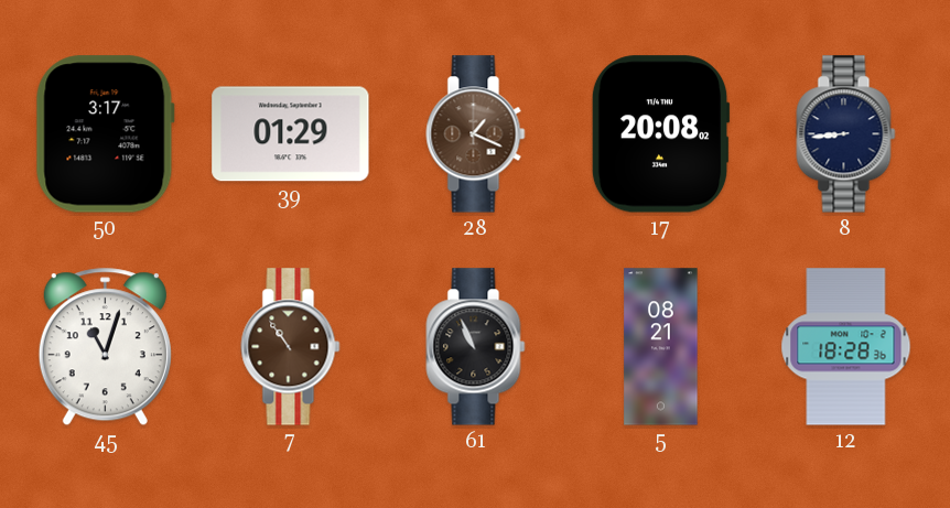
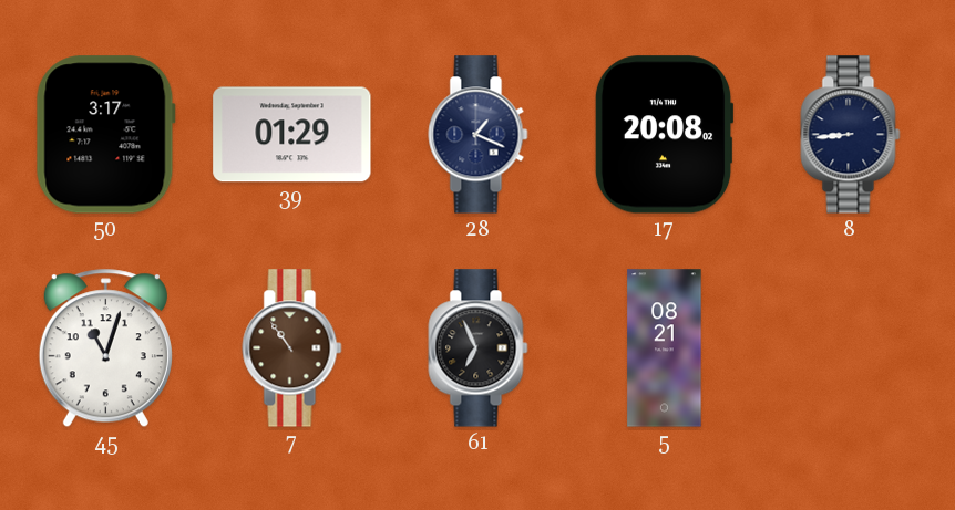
28 dial: brown -> navy (479, 135)
61: 10:56 -> 6:56 (479, 348)
12: 18:28 -> none (846, 347)
